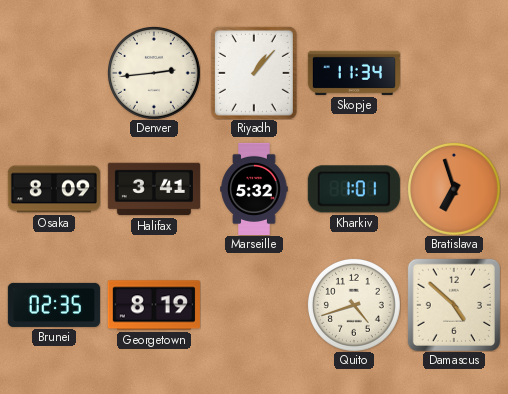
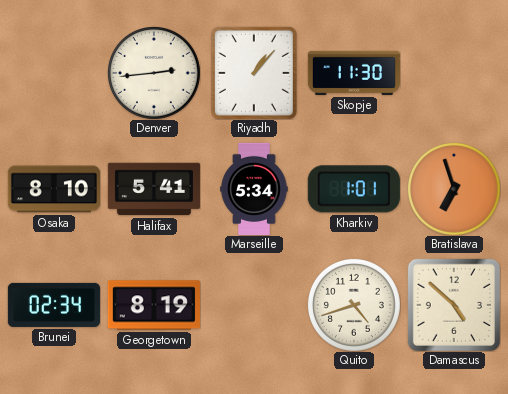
Skopje: 11:34 -> 11:30 (354, 73)
Osaka: 8:09 -> 8:10 (54, 189)
Halifax: 3:41 -> 5:41 (154, 189)
Marseille: 5:32 -> 5:34 (254, 188)
Brunei: 02:35 -> 02:34 (54, 305)
